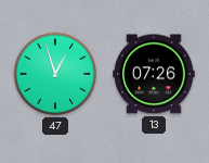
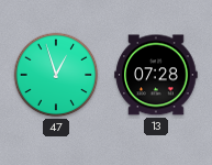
13: 07:26 -> 07:28 (156, 75)
